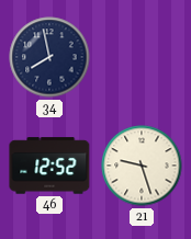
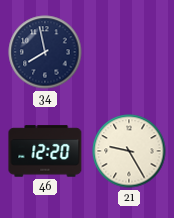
46: 12:52 -> 12:20 (45, 151)
21: 9:27 -> 9:25 (129, 151)
